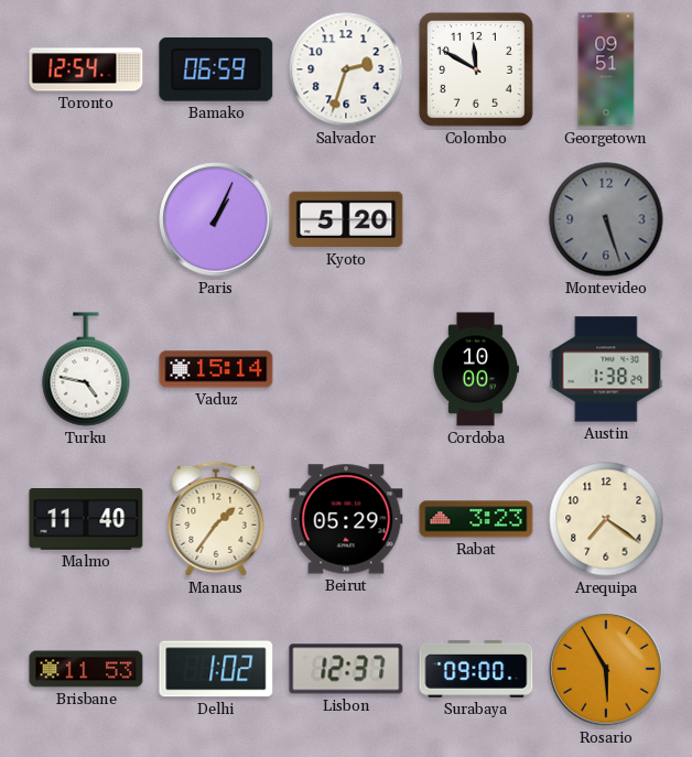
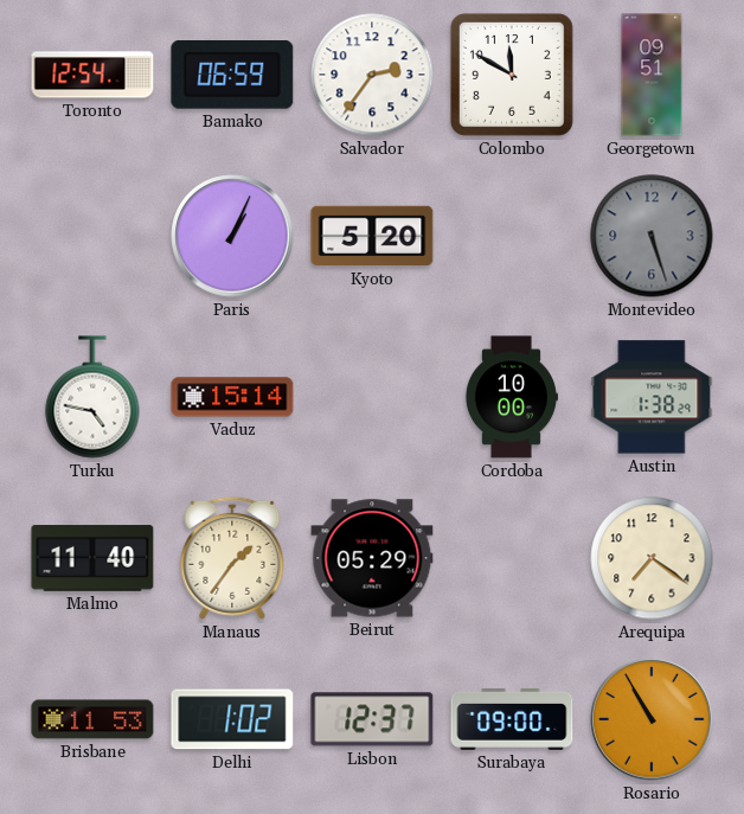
Salvador: 2:33 -> 2:36 (372, 75)
Rabat: 3:23 -> none (476, 519)
Rosario: 5:55 -> 10:55 (652, 719)
